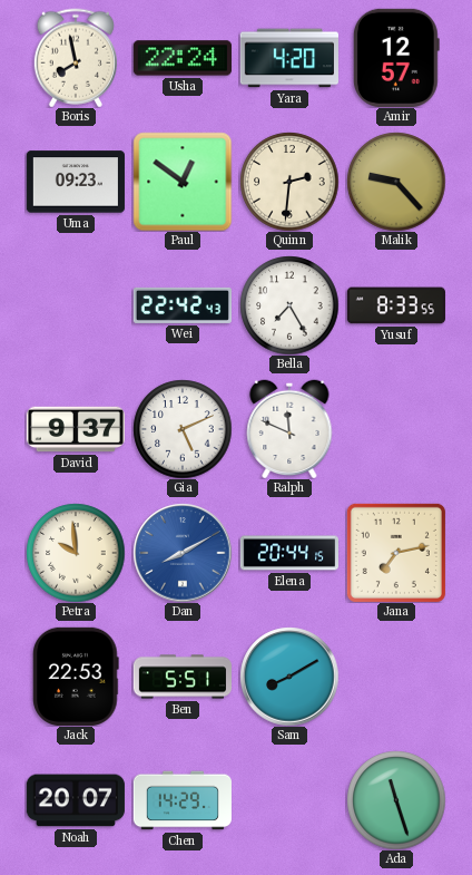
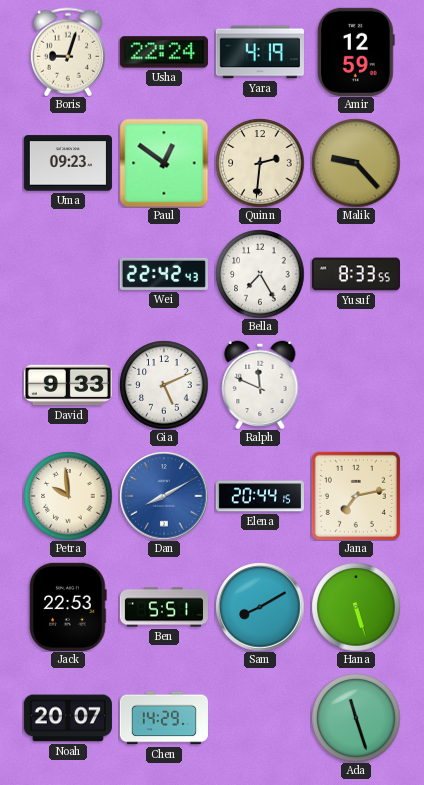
Boris: 7:58 -> 9:03 (68, 52)
Yara: 4:20 -> 4:19 (260, 52)
Amir: 12:57 -> 12:59 (357, 52)
David: 9:37 -> 9:33 (68, 385)
Hana: none -> 5:27 (356, 607)
